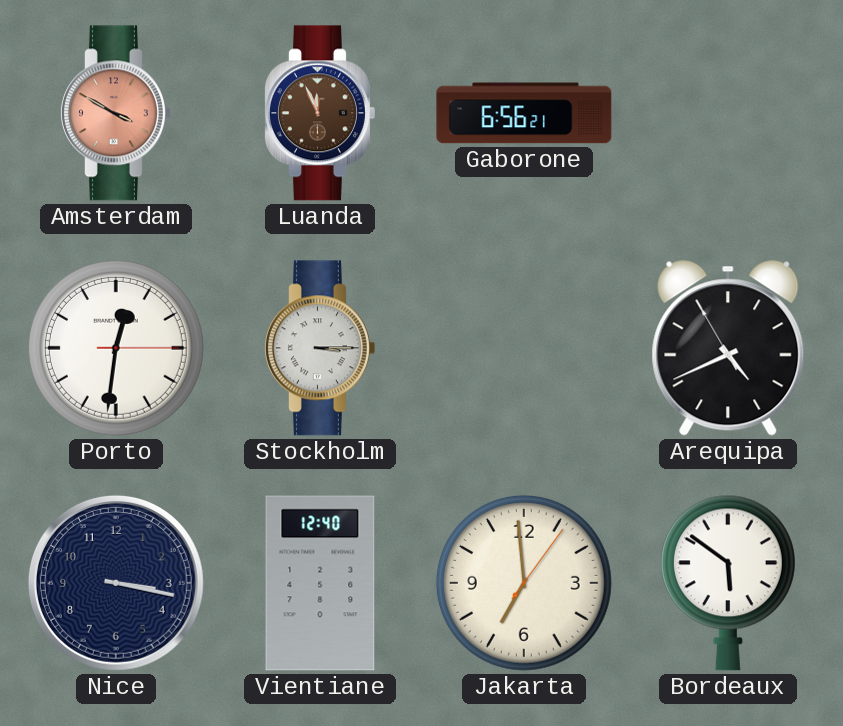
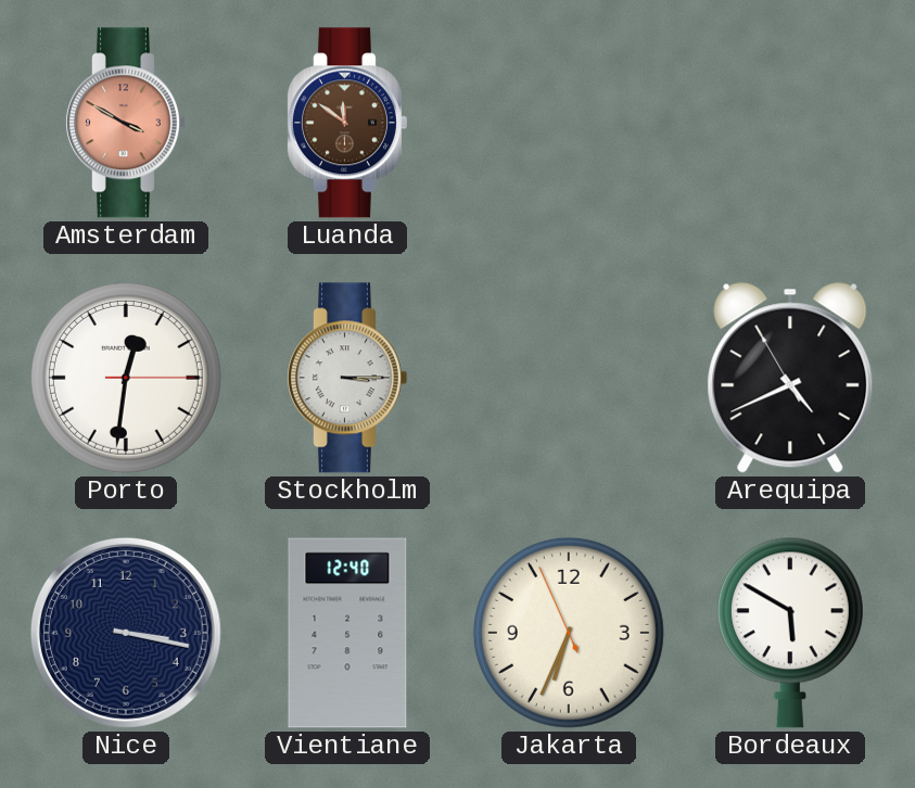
Luanda: 11:56 -> 11:51 (346, 123)
Gaborone: 6:56 -> none (524, 113)
Jakarta: 6:59 -> 6:33 (569, 633)
Bordeaux: 5:51 -> 5:50 (790, 633)
